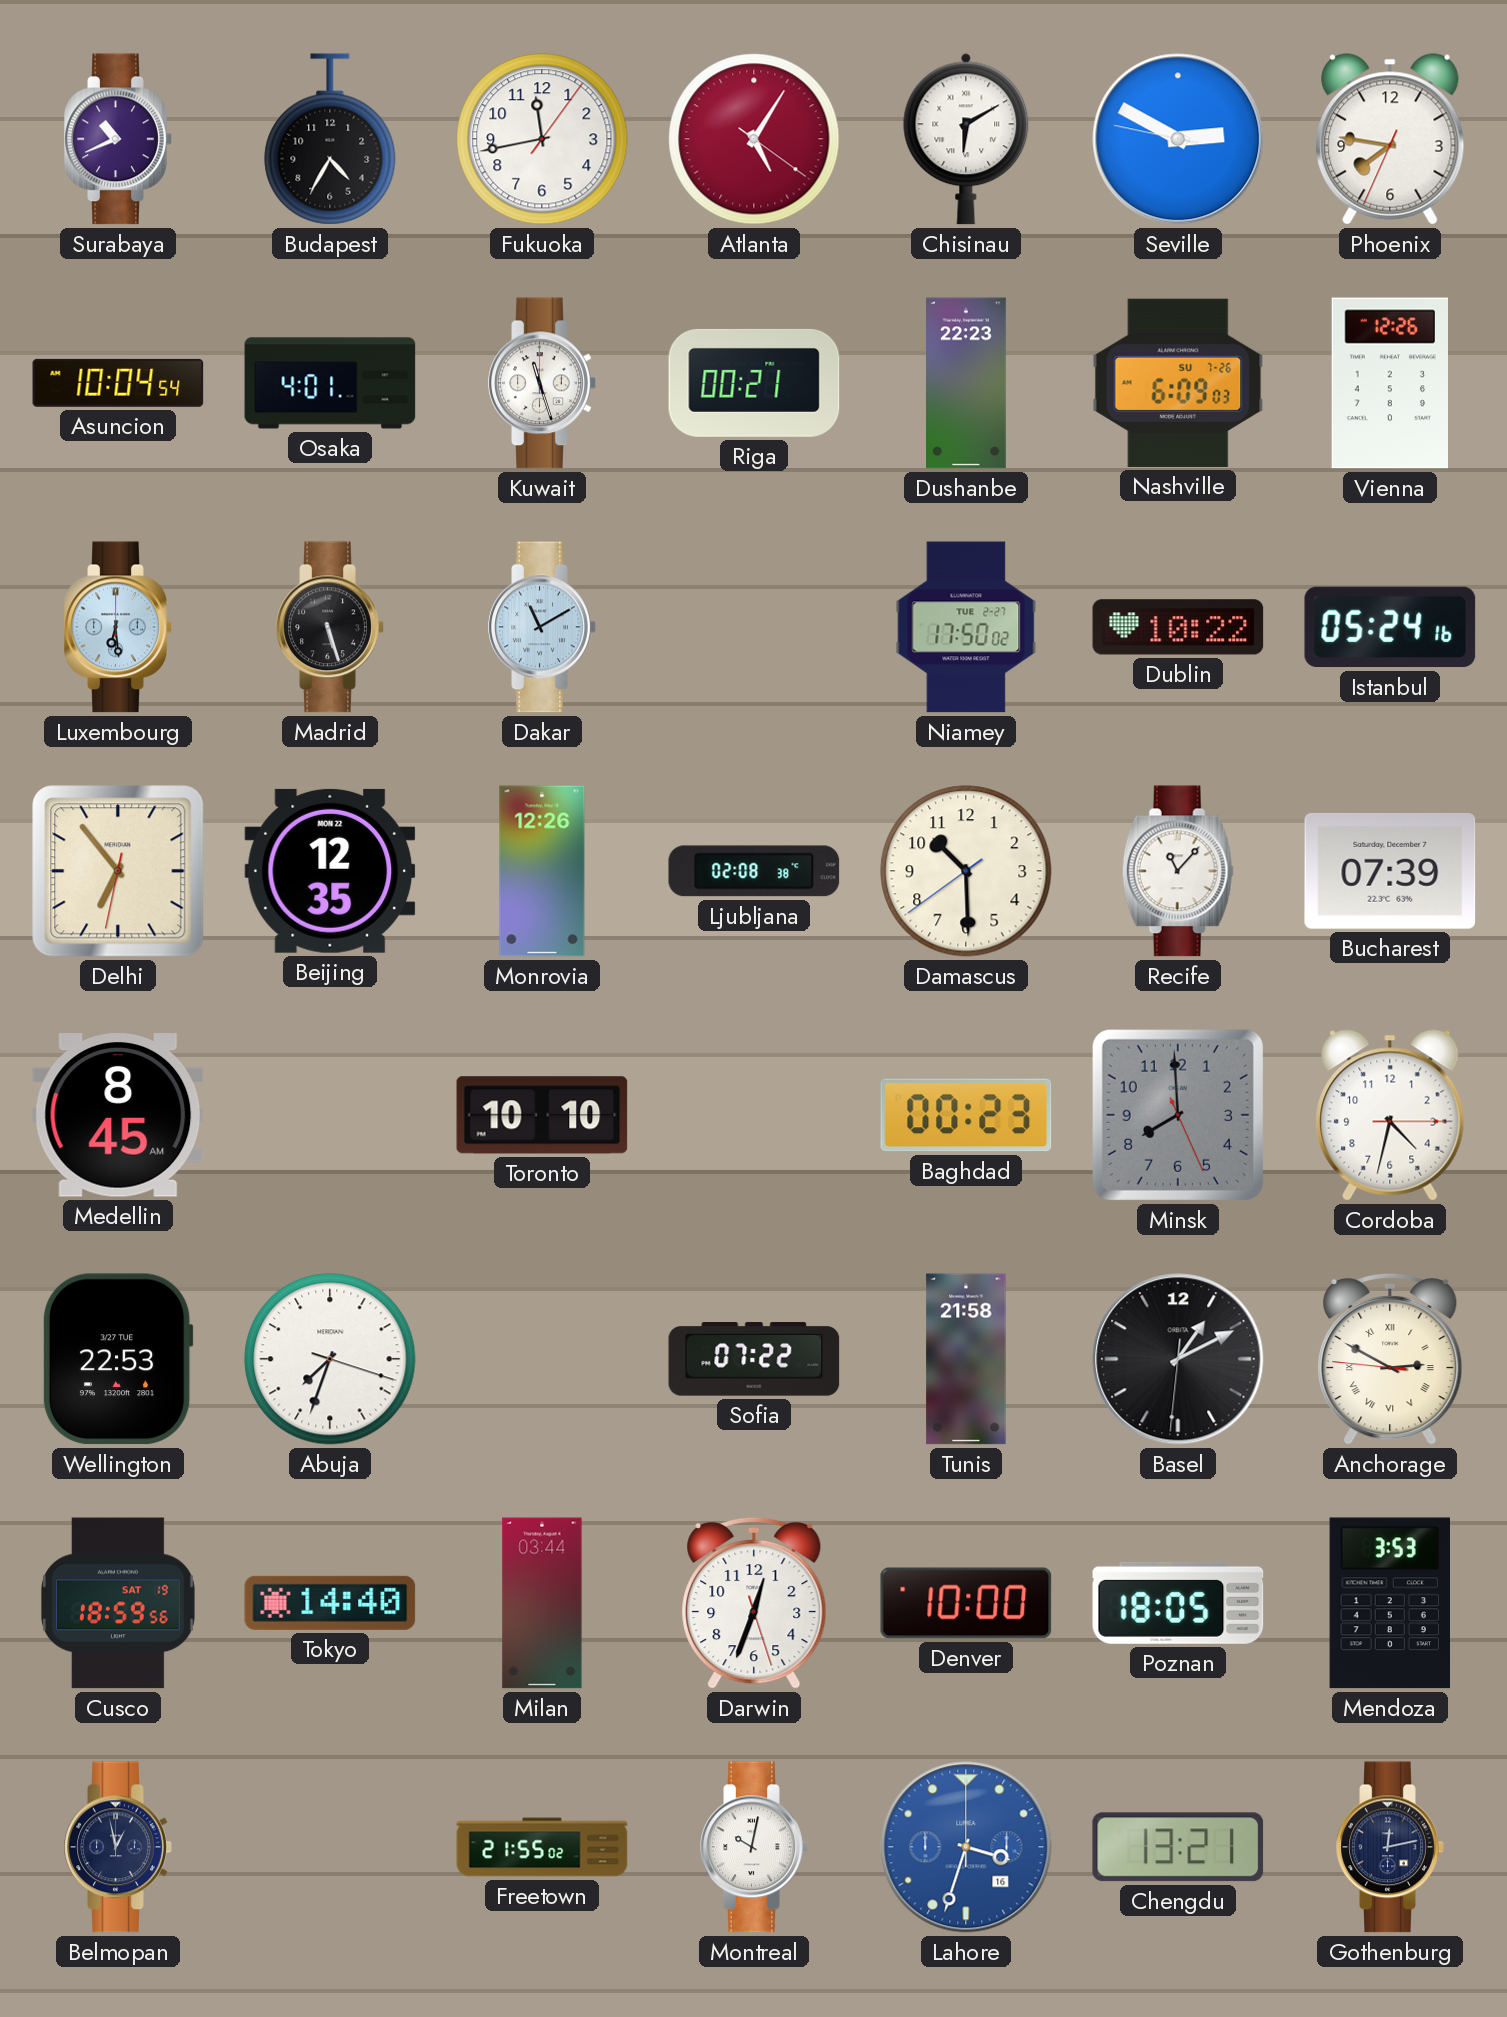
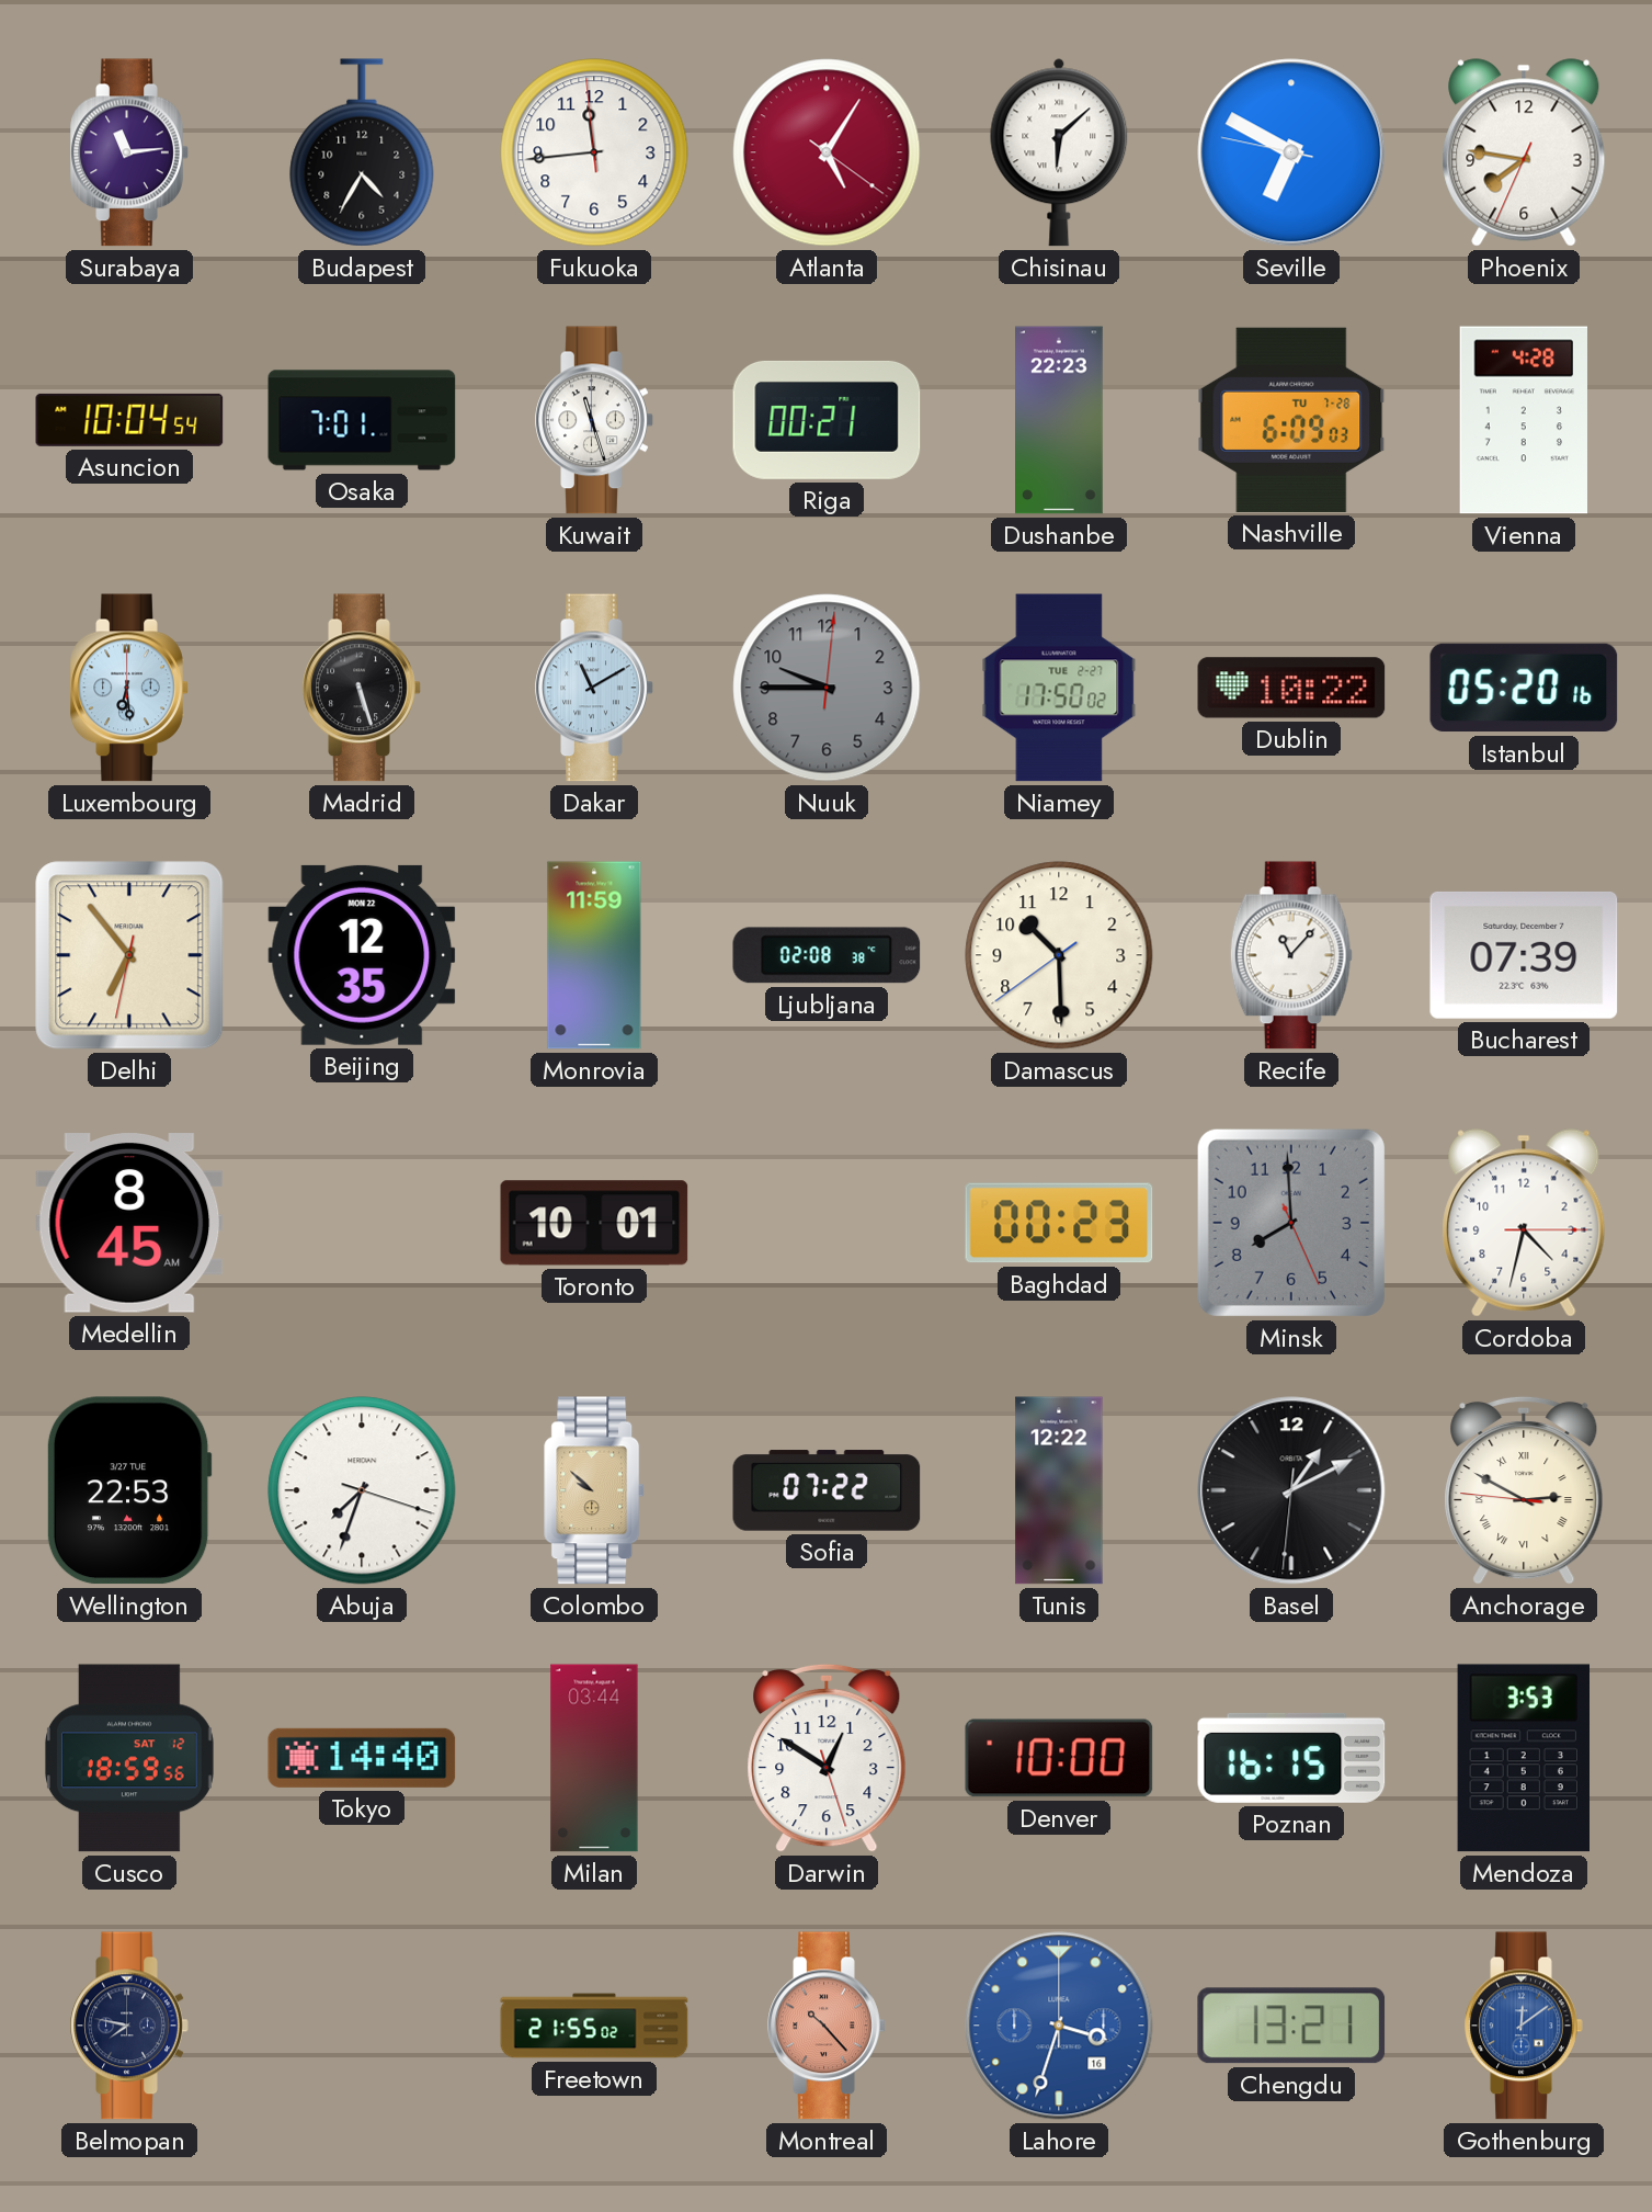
Surabaya: 10:41 -> 11:14 (129, 152)
Fukuoka: 11:43:06 -> 11:43:59 (594, 152)
Chisinau: 6:10 -> 6:08 (1059, 152)
Seville: 2:49 -> 6:49 (1291, 152)
Osaka: 4:01 -> 7:01 (362, 420)
Nashville date: SU 7-26 -> TU 7-28 (1291, 420)
Vienna: 12:26 -> 4:28 (1523, 420)
Nuuk: none -> 9:45 (827, 688)
Istanbul: 05:24 -> 05:20 (1524, 688)
Monrovia: 12:26 -> 11:59 (594, 955)
Toronto: 10:10 -> 10:01 (594, 1223)
Colombo: none -> 9:52 (595, 1490)
Tunis: 21:58 -> 12:22 (1059, 1490)
Cusco date: SAT 19 -> SAT 12 (129, 1758)
Darwin: 12:33 -> 12:50 (827, 1758)
Poznan: 18:05 -> 16:15 (1291, 1758)
Belmopan: 12:58 -> 7:47 (129, 2026)
Montreal: 10:02 -> 10:23 (827, 2026)
Montreal dial: white -> salmon (827, 2026)
Gothenburg: 12:13 -> 12:09 (1524, 2026)
Gothenburg dial: navy -> blue (1524, 2026)
